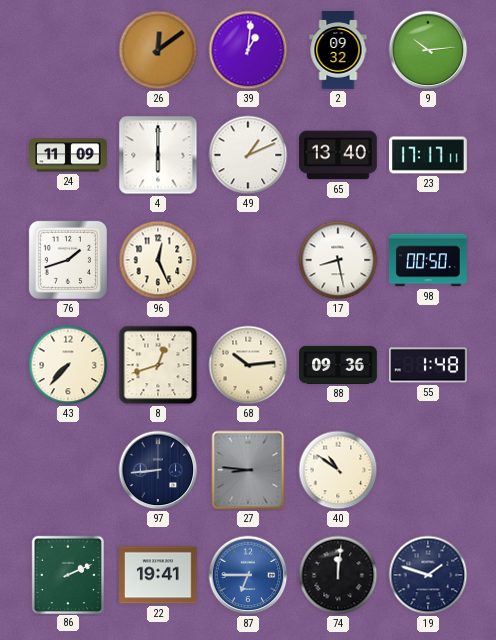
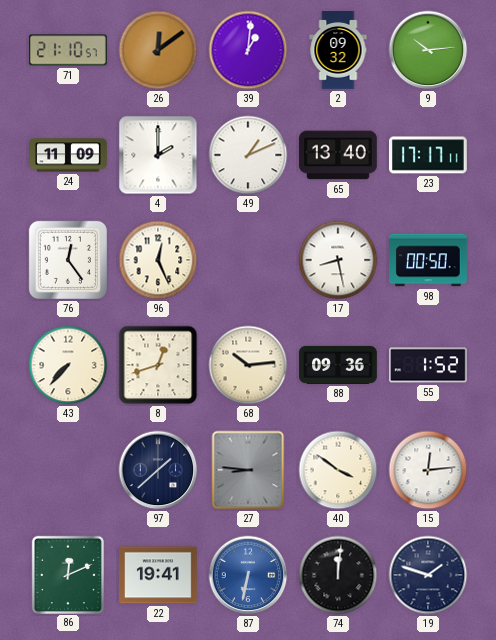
71: none -> 21:10 (68, 50)
4: 6:00 -> 2:00 (158, 155)
76: 1:42 -> 12:24 (68, 260)
55: 1:48 -> 1:52 (429, 365)
97: 8:44 -> 1:38 (158, 470)
40: 10:51 -> 3:51 (338, 470)
15: none -> 12:14 (428, 470)
86: 2:11 -> 12:11 (67, 574)
87: 6:45 -> 6:32 (248, 575)
